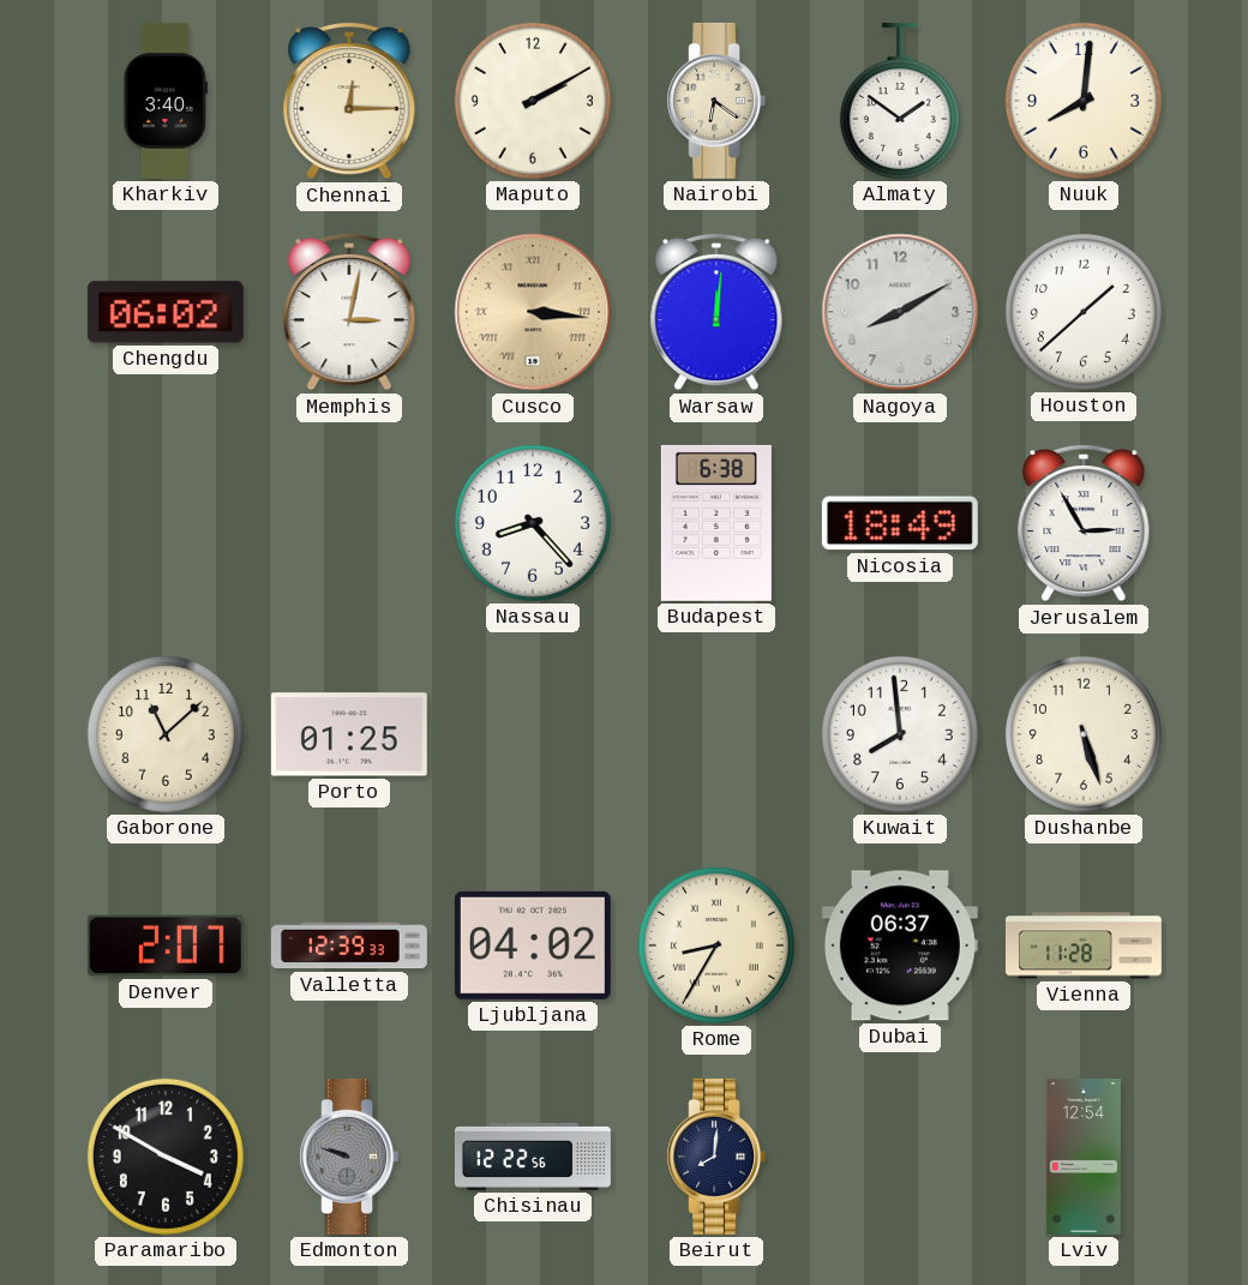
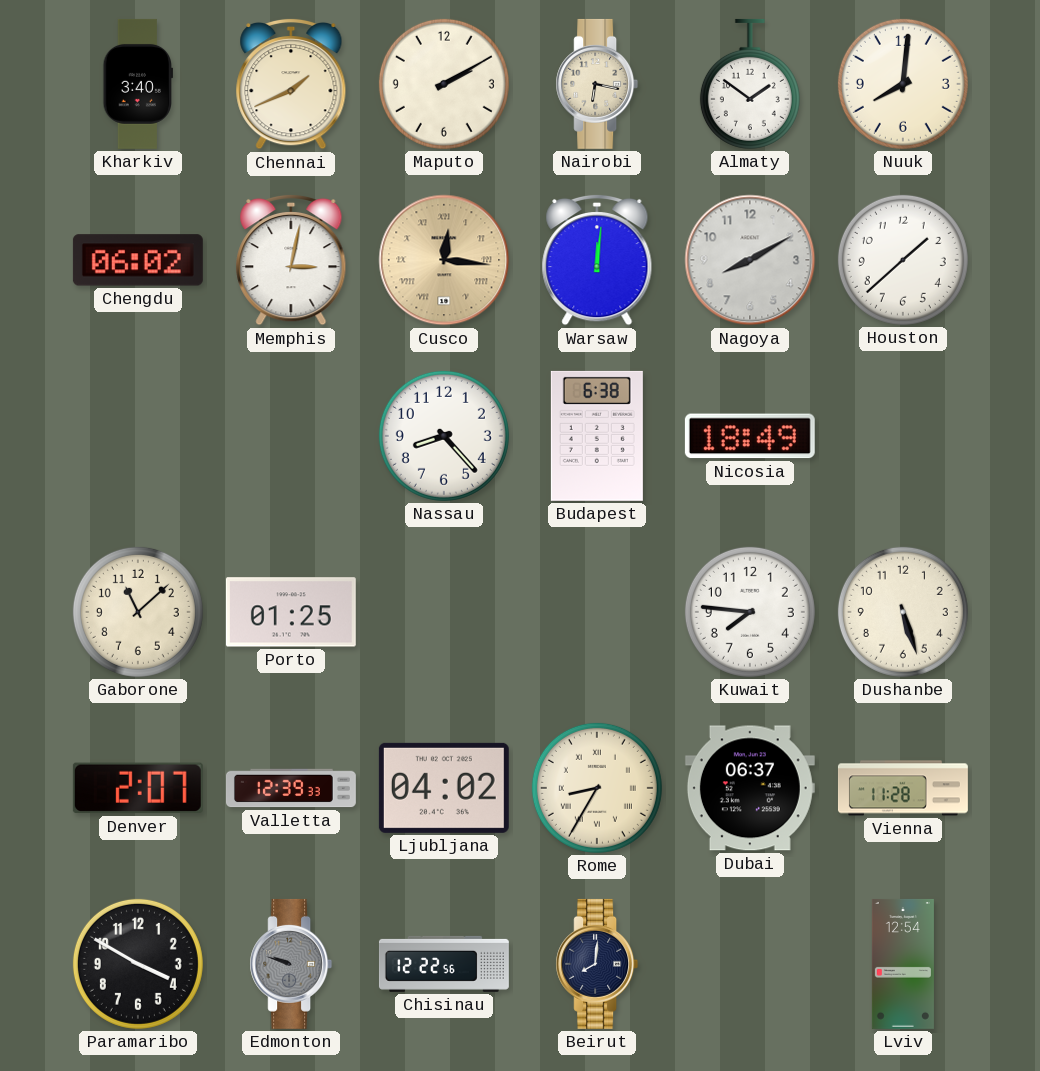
Chennai: 12:15 -> 1:41 (291, 84)
Nairobi: 6:21 -> 6:17 (597, 84)
Cusco: 3:16 -> 12:16 (444, 260)
Jerusalem: 2:55 -> none (1084, 523)
Kuwait: 7:59 -> 7:46 (750, 612)
